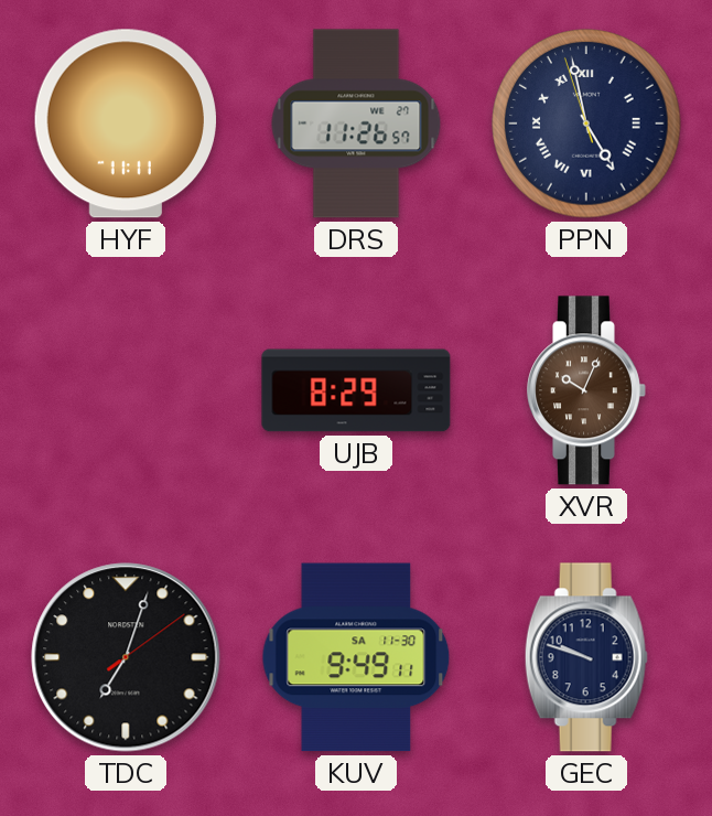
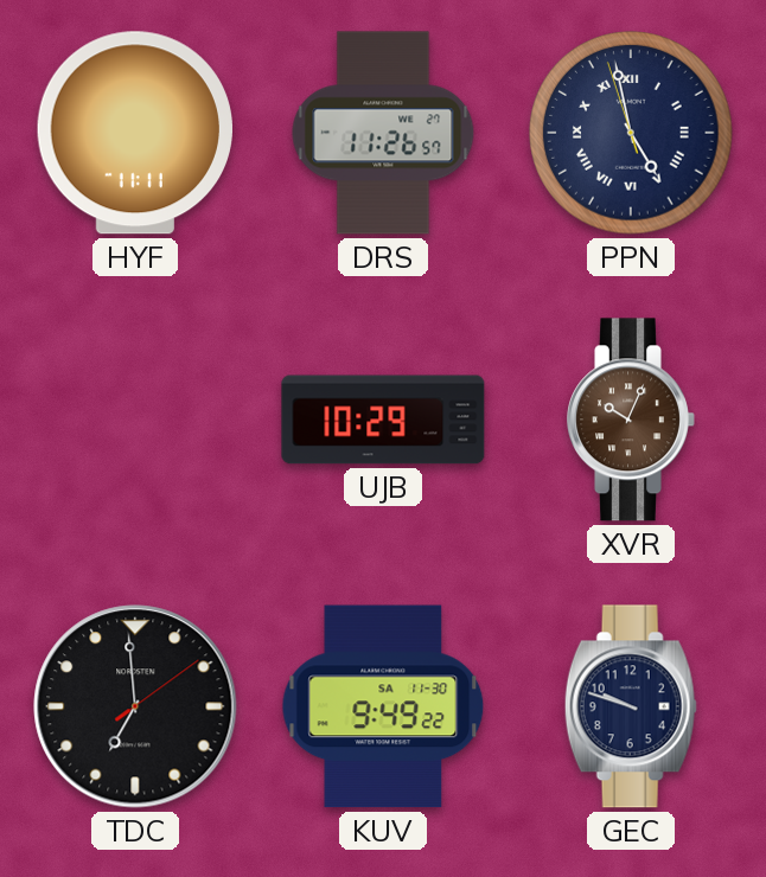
UJB: 8:29 -> 10:29 (383, 420)
TDC: 7:03 -> 6:59 (135, 706)
KUV: 9:49:11 -> 9:49:22 (383, 706)
